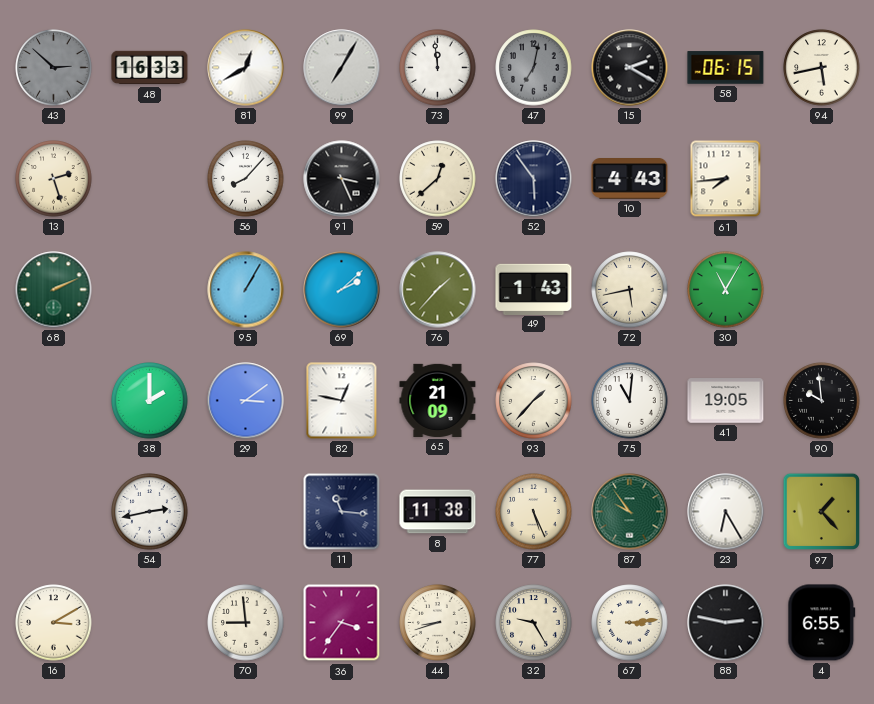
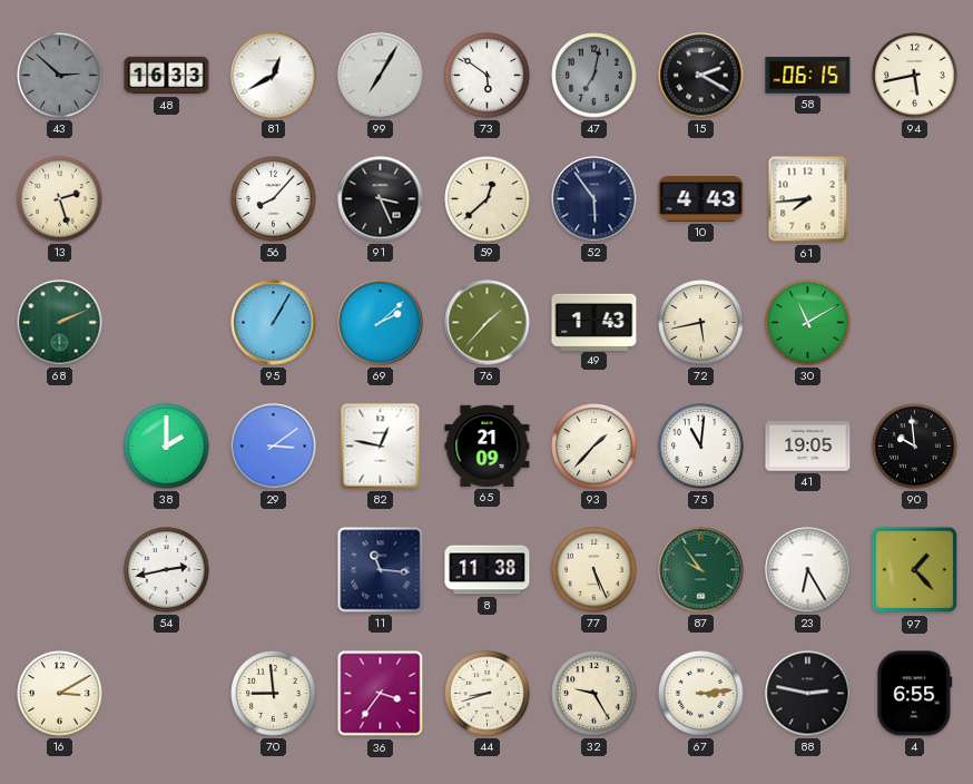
73: 11:59 -> 5:51 (488, 76)
30: 11:05 -> 11:10 (808, 323)
